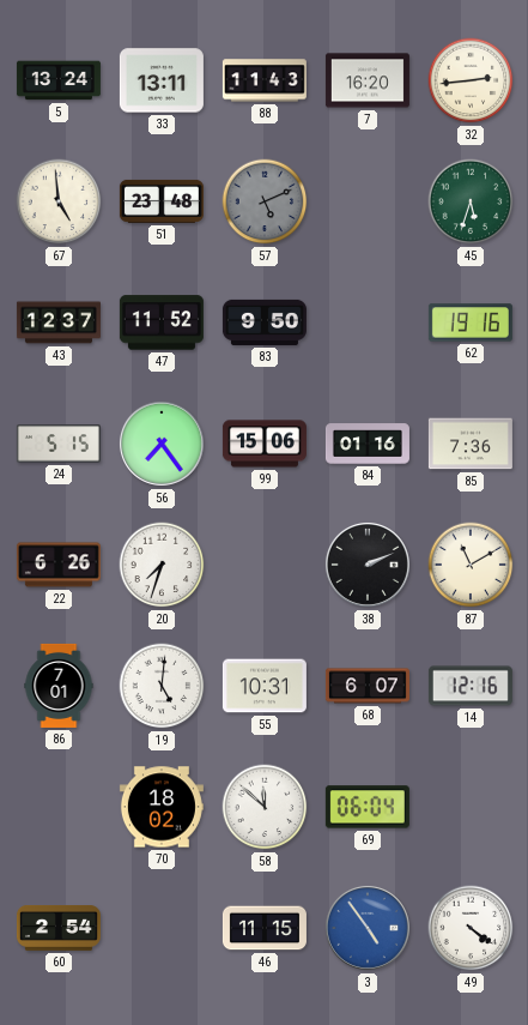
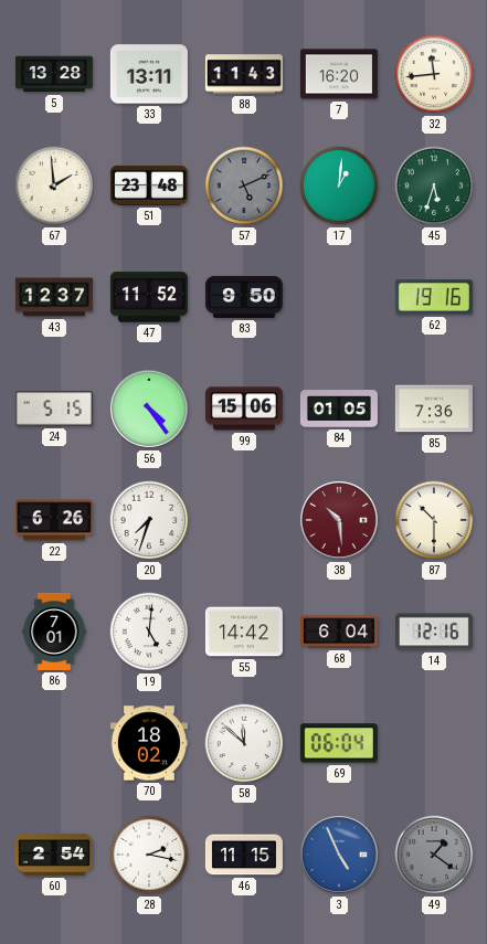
5: 13:24 -> 13:28 (54, 74)
32: 2:44 -> 11:44 (434, 74)
67: 4:59 -> 1:59 (54, 185)
17: none -> 1:01 (339, 185)
56: 7:24 -> 4:24 (149, 409)
84: 01:16 -> 01:05 (339, 409)
38: 2:11 -> 10:29 (339, 520)
38 dial: black -> burgundy (339, 520)
87: 11:10 -> 10:30 (434, 520)
55: 10:31 -> 14:42 (244, 632)
68: 6:07 -> 6:04 (339, 632)
28: none -> 2:17 (149, 855)
3: 4:54 -> 4:56 (339, 855)
49: 4:21 -> 1:21 (434, 855)
49 dial: white -> grey (434, 855)
